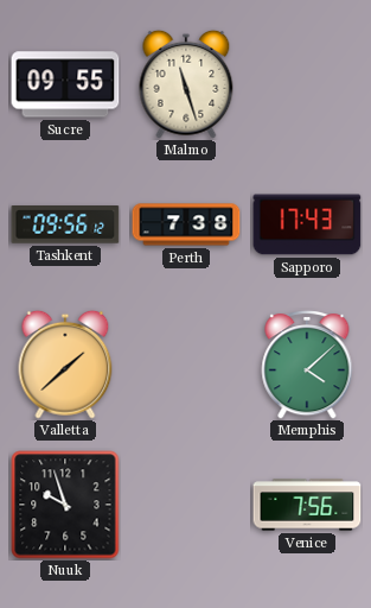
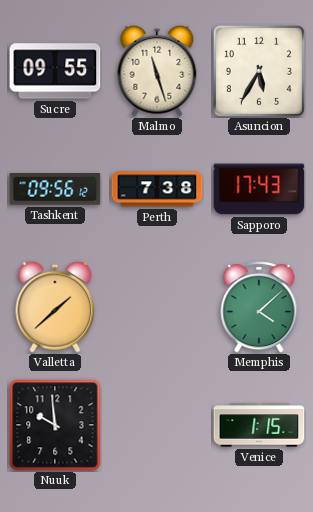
Asuncion: none -> 5:35 (259, 71)
Nuuk: 9:57 -> 9:59 (55, 425)
Venice: 7:56 -> 1:15 (259, 425)
